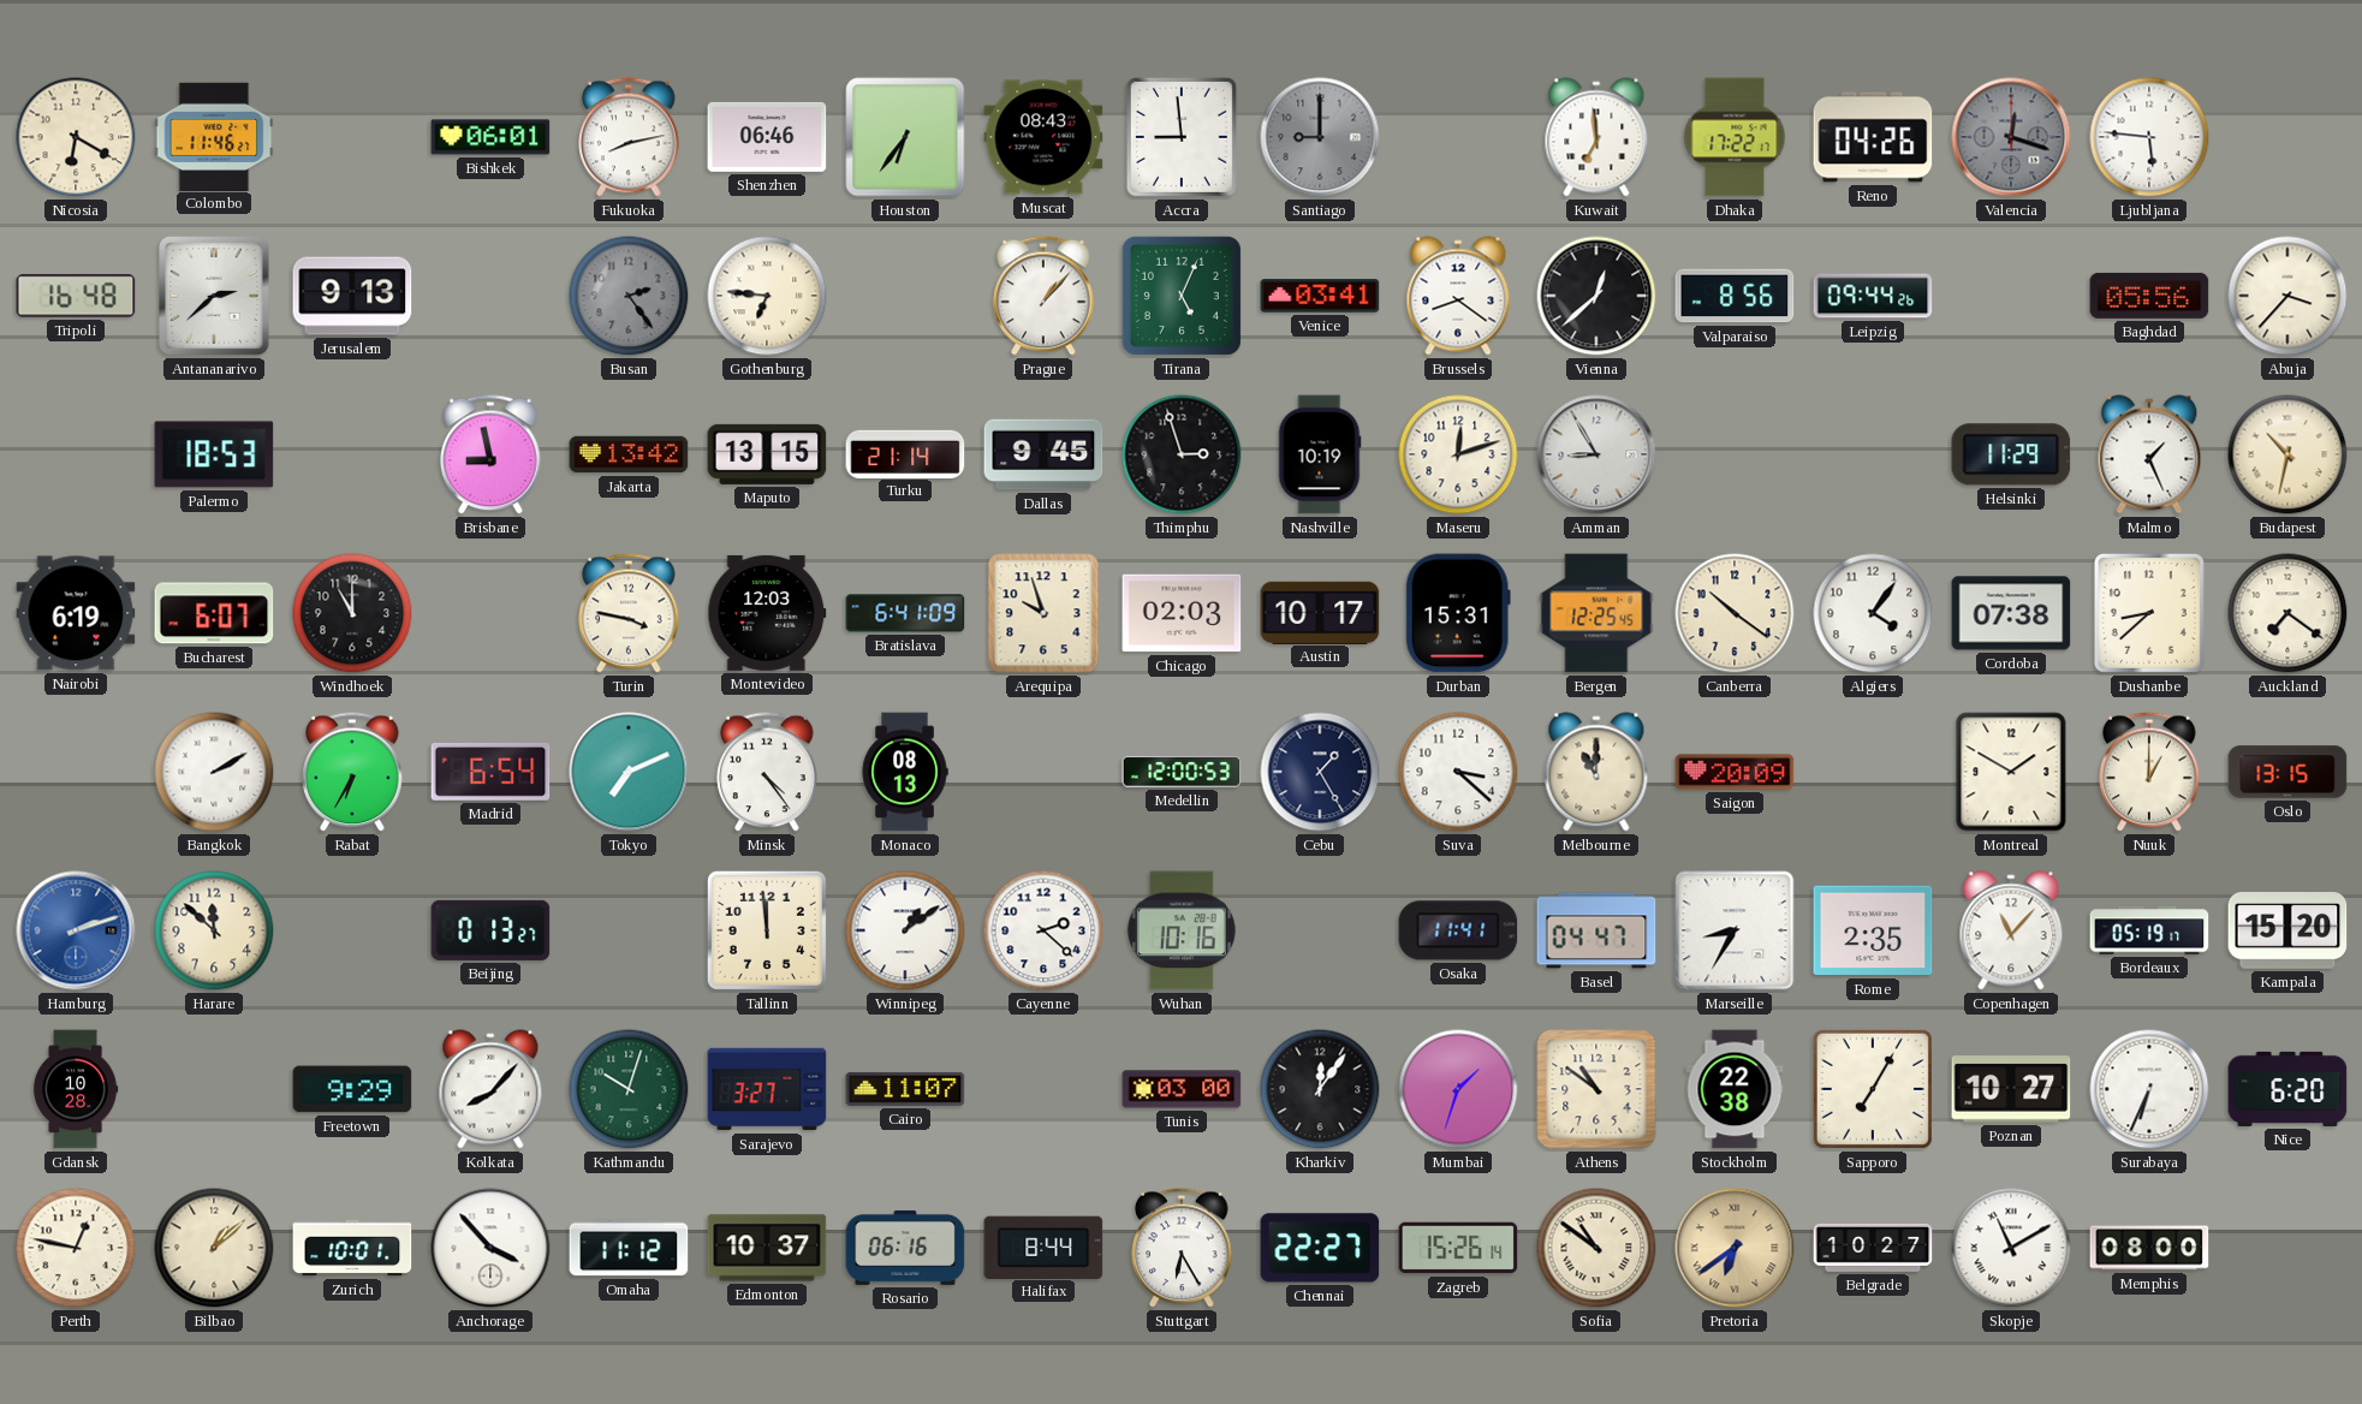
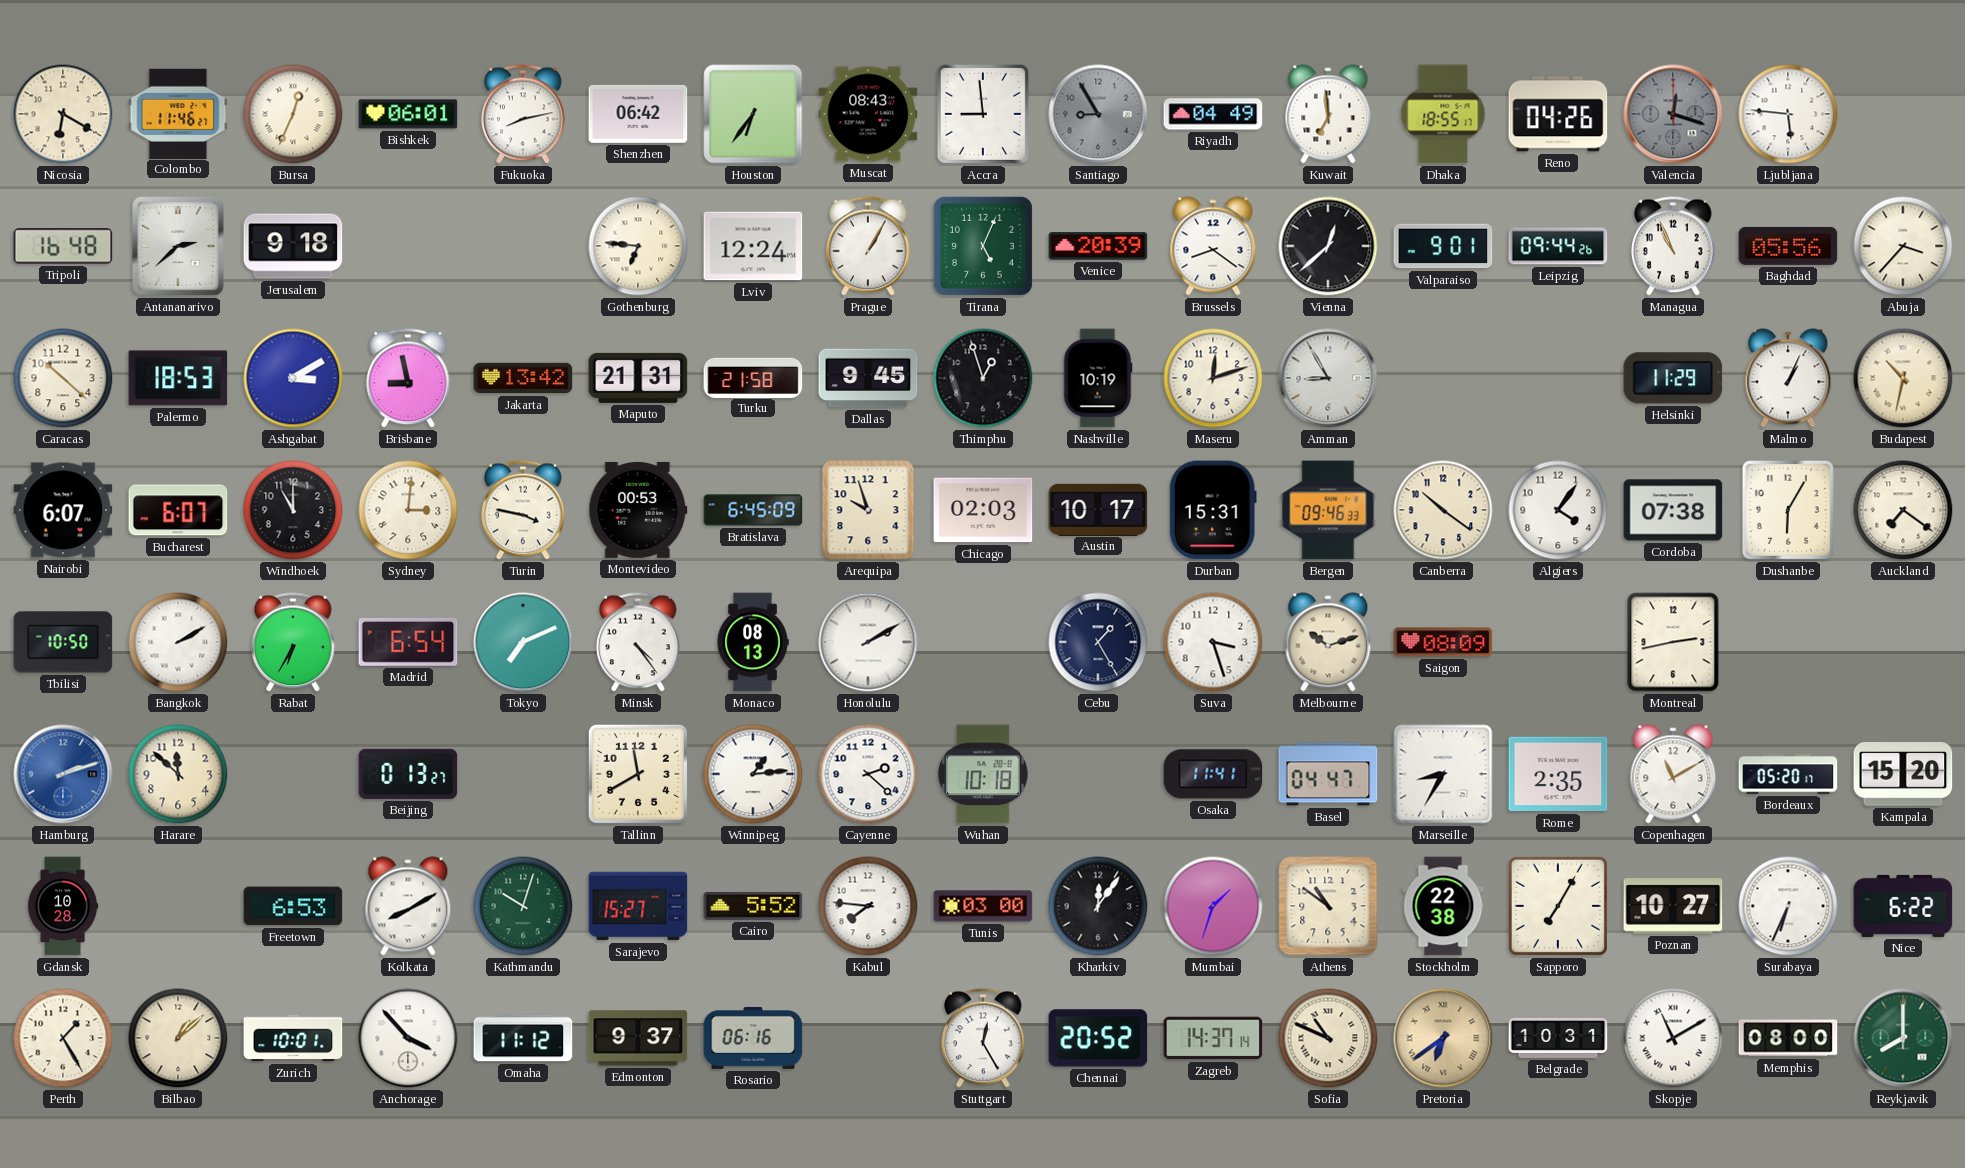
Bursa: none -> 12:34 (293, 114)
Shenzhen: 06:46 -> 06:42 (638, 114)
Santiago: 9:00 -> 8:55 (1098, 114)
Riyadh: none -> 04:49 (1213, 114)
Dhaka: 17:22 -> 18:55 (1443, 114)
Jerusalem: 9:13 -> 9:18 (293, 246)
Busan: 2:24 -> none (629, 296)
Lviv: none -> 12:24 (753, 246)
Prague: 1:07 -> 1:05 (868, 246)
Venice: 03:41 -> 20:39 (1098, 246)
Valparaiso: 8:56 -> 9:01 (1443, 246)
Managua: none -> 10:56 (1673, 246)
Caracas: none -> 10:22 (63, 378)
Ashgabat: none -> 3:10 (293, 378)
Maputo: 13:15 -> 21:31 (638, 378)
Turku: 21:14 -> 21:58 (753, 377)
Thimphu: 2:57 -> 12:57 (983, 378)
Malmo: 1:26 -> 1:04 (1788, 378)
Nairobi: 6:19 -> 6:07 (63, 510)
Sydney: none -> 3:01 (408, 510)
Montevideo: 12:03 -> 00:53 (638, 510)
Bratislava: 6:41 -> 6:45 (753, 510)
Bergen: 12:25 -> 09:46 (1328, 510)
Dushanbe: 8:38 -> 6:05 (1788, 510)
Tbilisi: none -> 10:50 (63, 642)
Honolulu: none -> 2:10 (868, 642)
Medellin: 12:00 -> none (1182, 772)
Suva: 3:22 -> 3:27 (1213, 642)
Melbourne: 11:00 -> 10:12 (1328, 642)
Saigon: 20:09 -> 08:09 (1443, 642)
Montreal: 1:50 -> 2:43 (1673, 642)
Nuuk: 1:00 -> none (2149, 772)
Oslo: 13:15 -> none (2287, 772)
Tallinn: 11:59 -> 11:40 (638, 774)
Winnipeg: 1:09 -> 1:14 (753, 774)
Wuhan: 10:16 -> 10:18 (983, 774)
Copenhagen: 11:07 -> 11:10 (1673, 774)
Bordeaux: 05:19 -> 05:20 (1788, 774)
Freetown: 9:29 -> 6:53 (293, 906)
Kolkata: 8:07 -> 8:10 (408, 906)
Sarajevo: 3:27 -> 15:27 (638, 906)
Cairo: 11:07 -> 5:52 (753, 906)
Kabul: none -> 7:46 (868, 906)
Nice: 6:20 -> 6:22 (1903, 906)
Perth: 12:47 -> 1:25 (63, 1038)
Edmonton: 10:37 -> 9:37 (638, 1038)
Halifax: 8:44 -> none (1043, 1247)
Stuttgart: 6:25 -> 12:25 (983, 1038)
Chennai: 22:27 -> 20:52 (1098, 1038)
Zagreb: 15:26 -> 14:37 (1213, 1038)
Sofia: 10:51 -> 10:49 (1328, 1038)
Belgrade: 10:27 -> 10:31 (1558, 1038)
Reykjavik: none -> 8:00 (1903, 1038)
